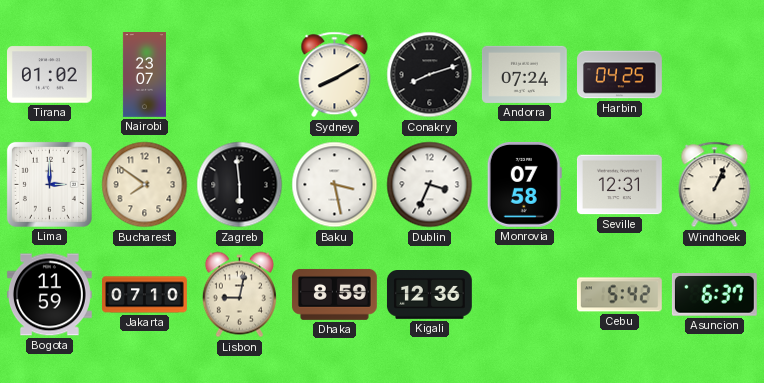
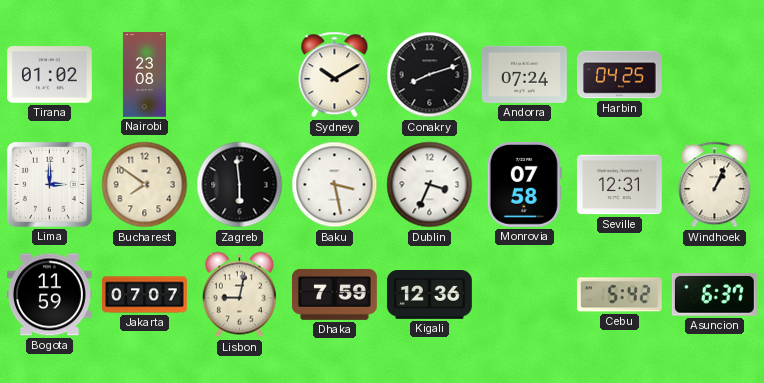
Nairobi: 23:07 -> 23:08 (144, 75)
Sydney: 8:10 -> 10:10 (335, 75)
Jakarta: 07:10 -> 07:07 (145, 295)
Dhaka: 8:59 -> 7:59 (334, 294)
